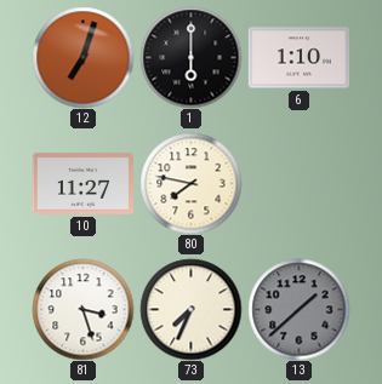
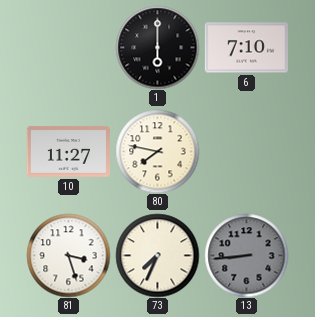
12: 7:03 -> none (82, 57)
6: 1:10 -> 7:10 (246, 48)
13: 1:38 -> 8:44 (246, 255)
